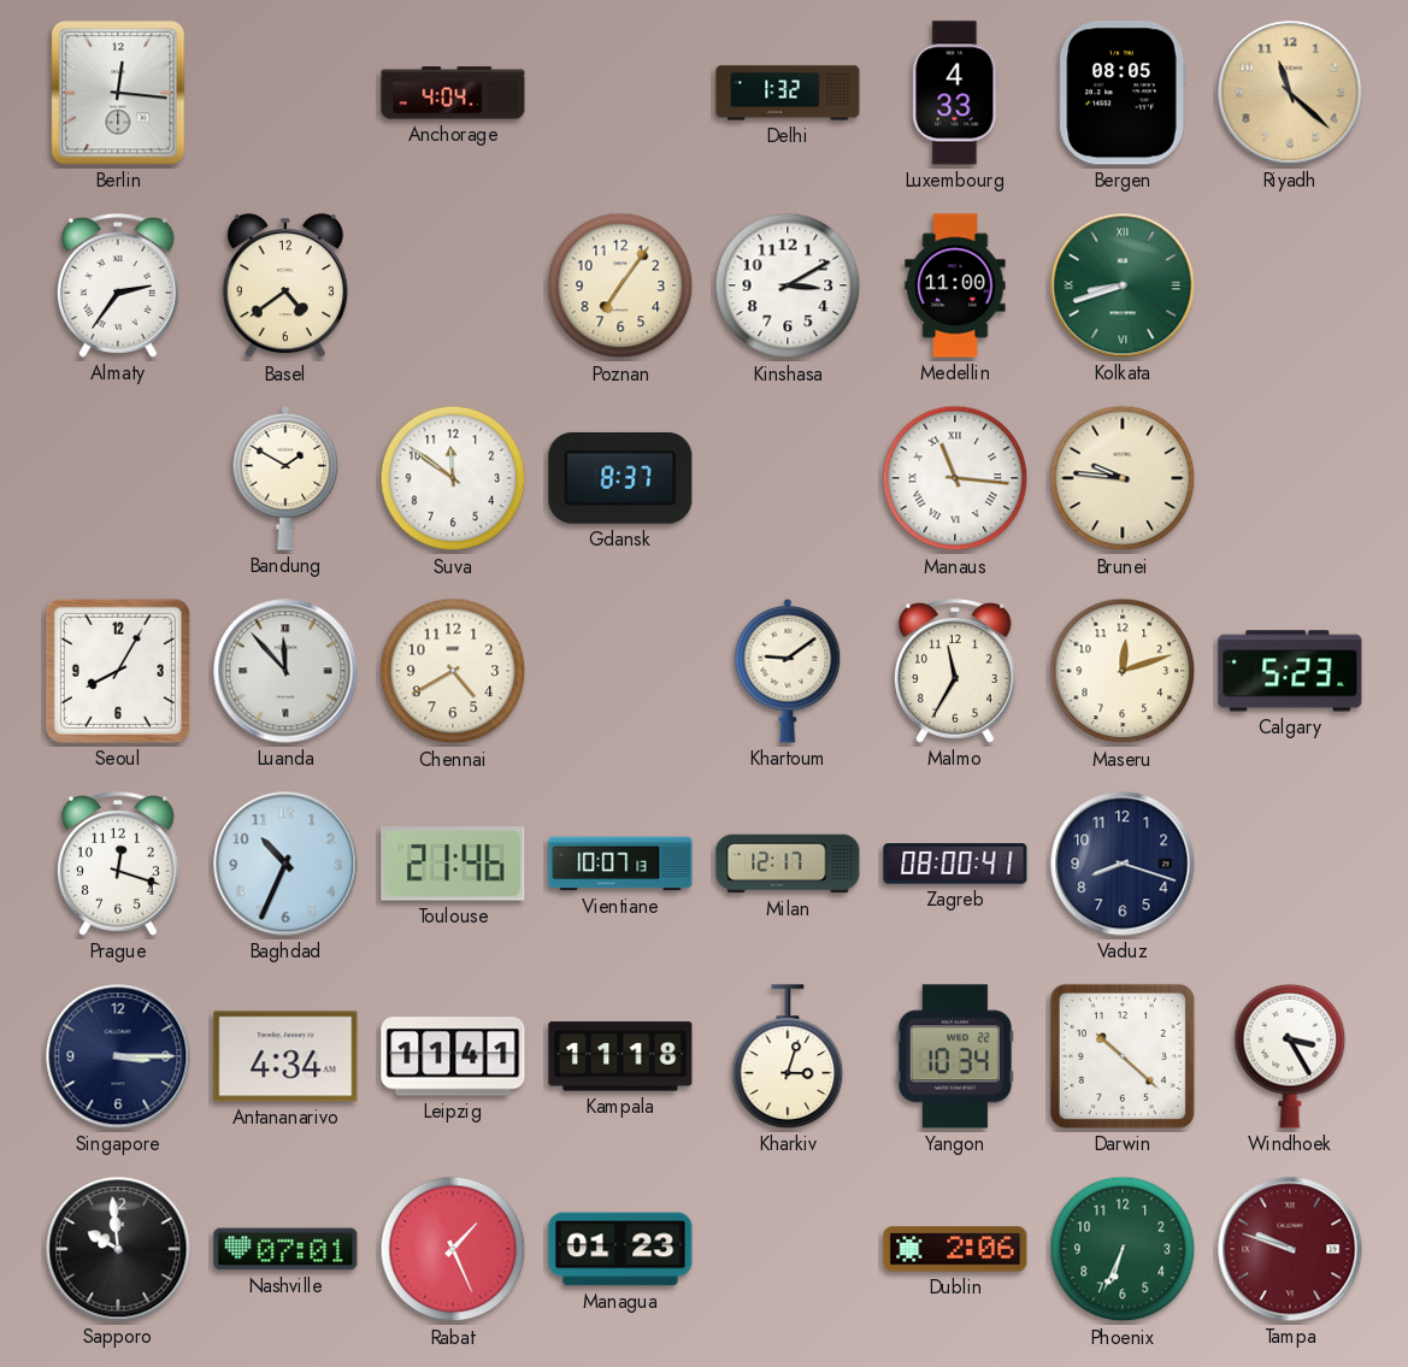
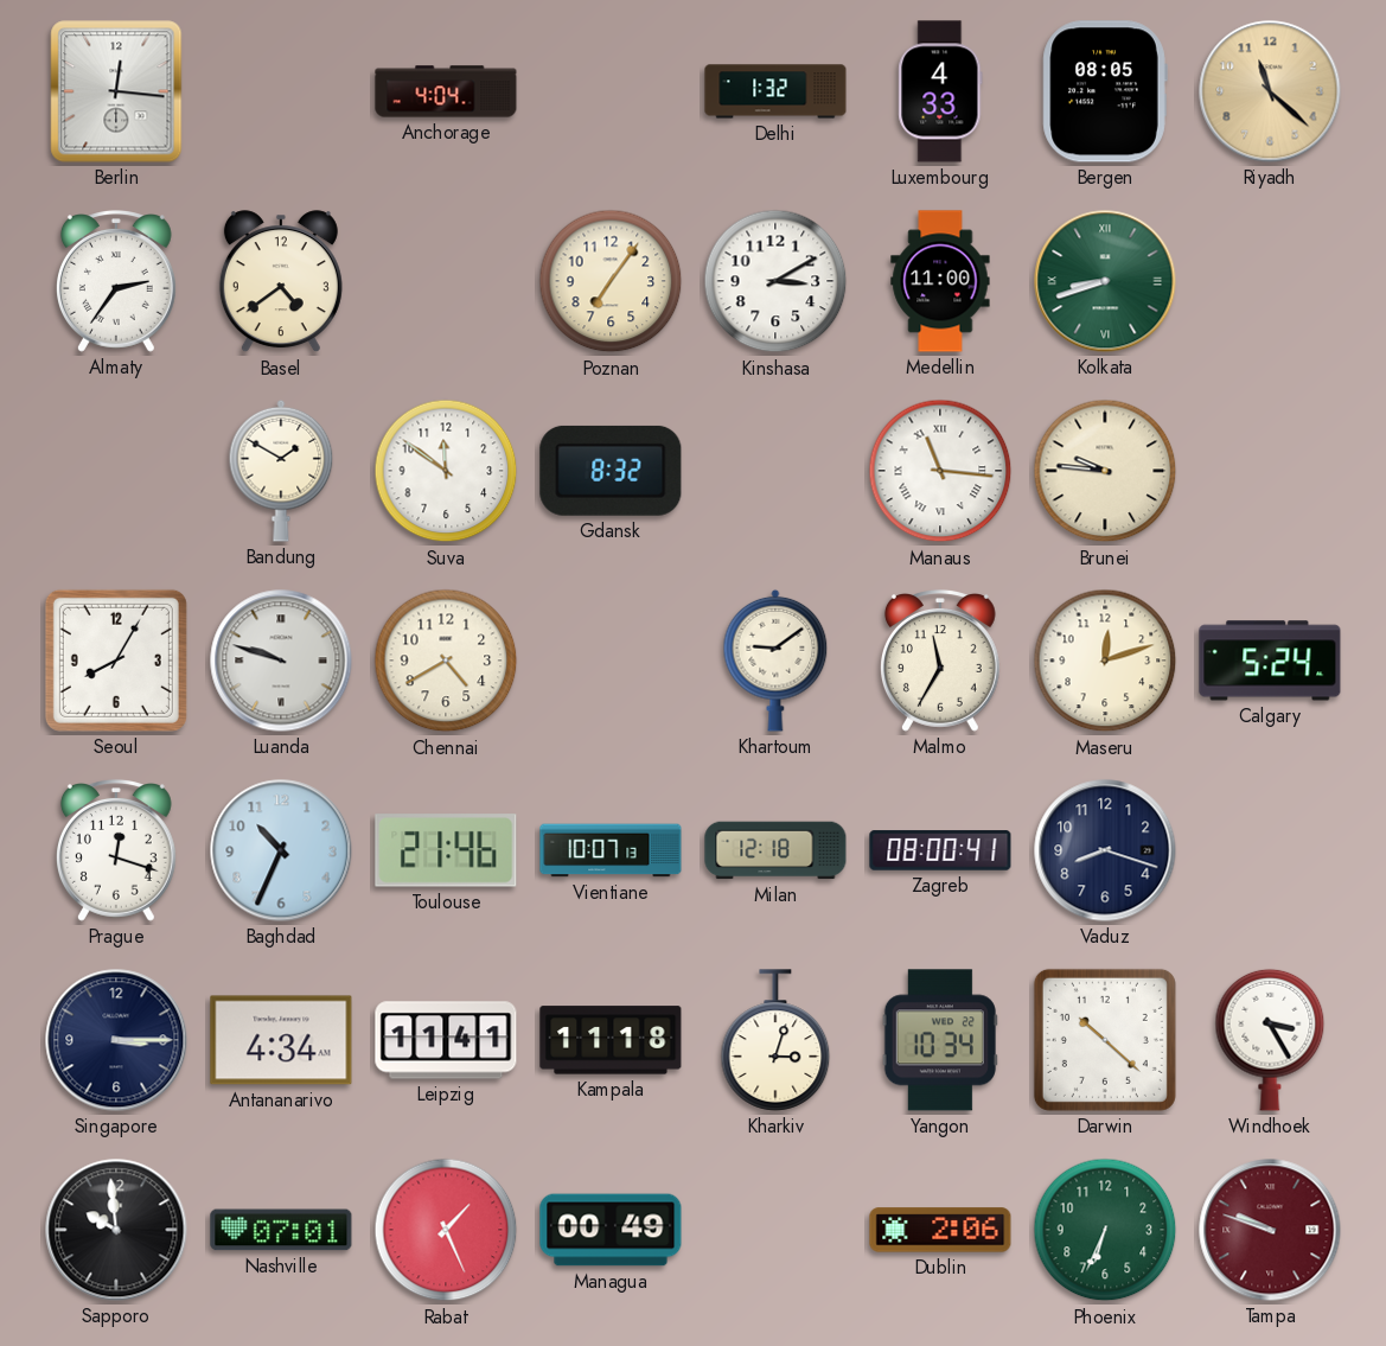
Gdansk: 8:37 -> 8:32 (611, 471)
Luanda: 11:53 -> 9:48 (281, 661)
Calgary: 5:23 -> 5:24 (1270, 661)
Milan: 12:17 -> 12:18 (775, 850)
Managua: 01:23 -> 00:49 (611, 1230)
